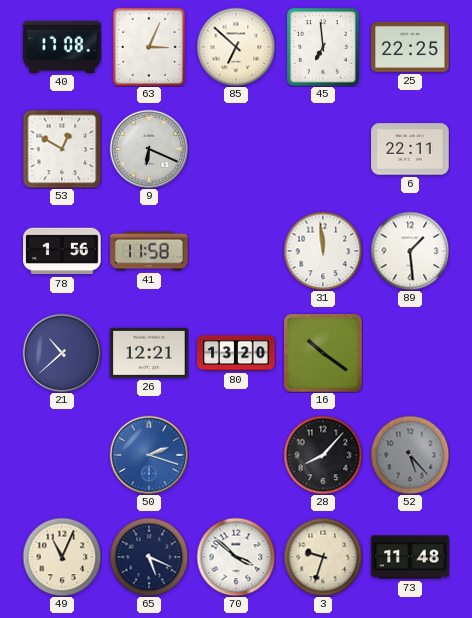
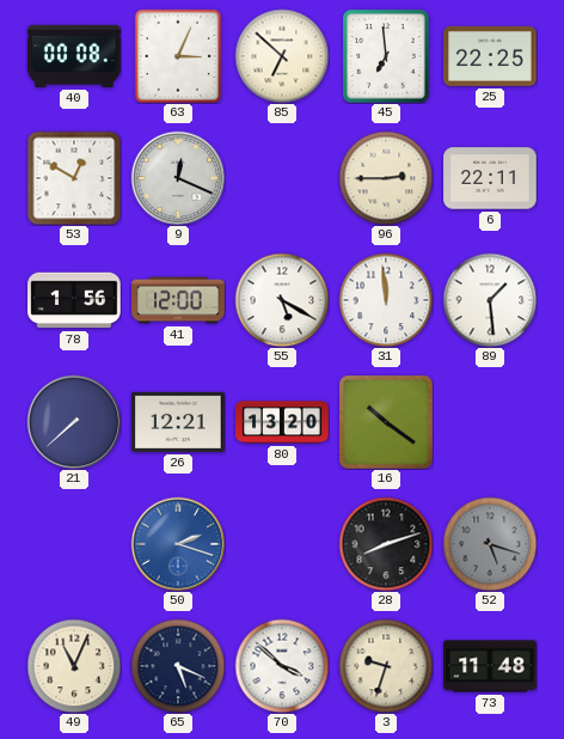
40: 17:08 -> 00:08 (74, 56)
9: 6:19 -> 12:19 (178, 178)
96: none -> 2:45 (386, 178)
41: 11:58 -> 12:00 (178, 300)
55: none -> 5:20 (282, 300)
21: 10:38 -> 7:38 (74, 422)
28: 8:07 -> 8:12 (386, 544)
52: 5:23 -> 5:18 (490, 544)
